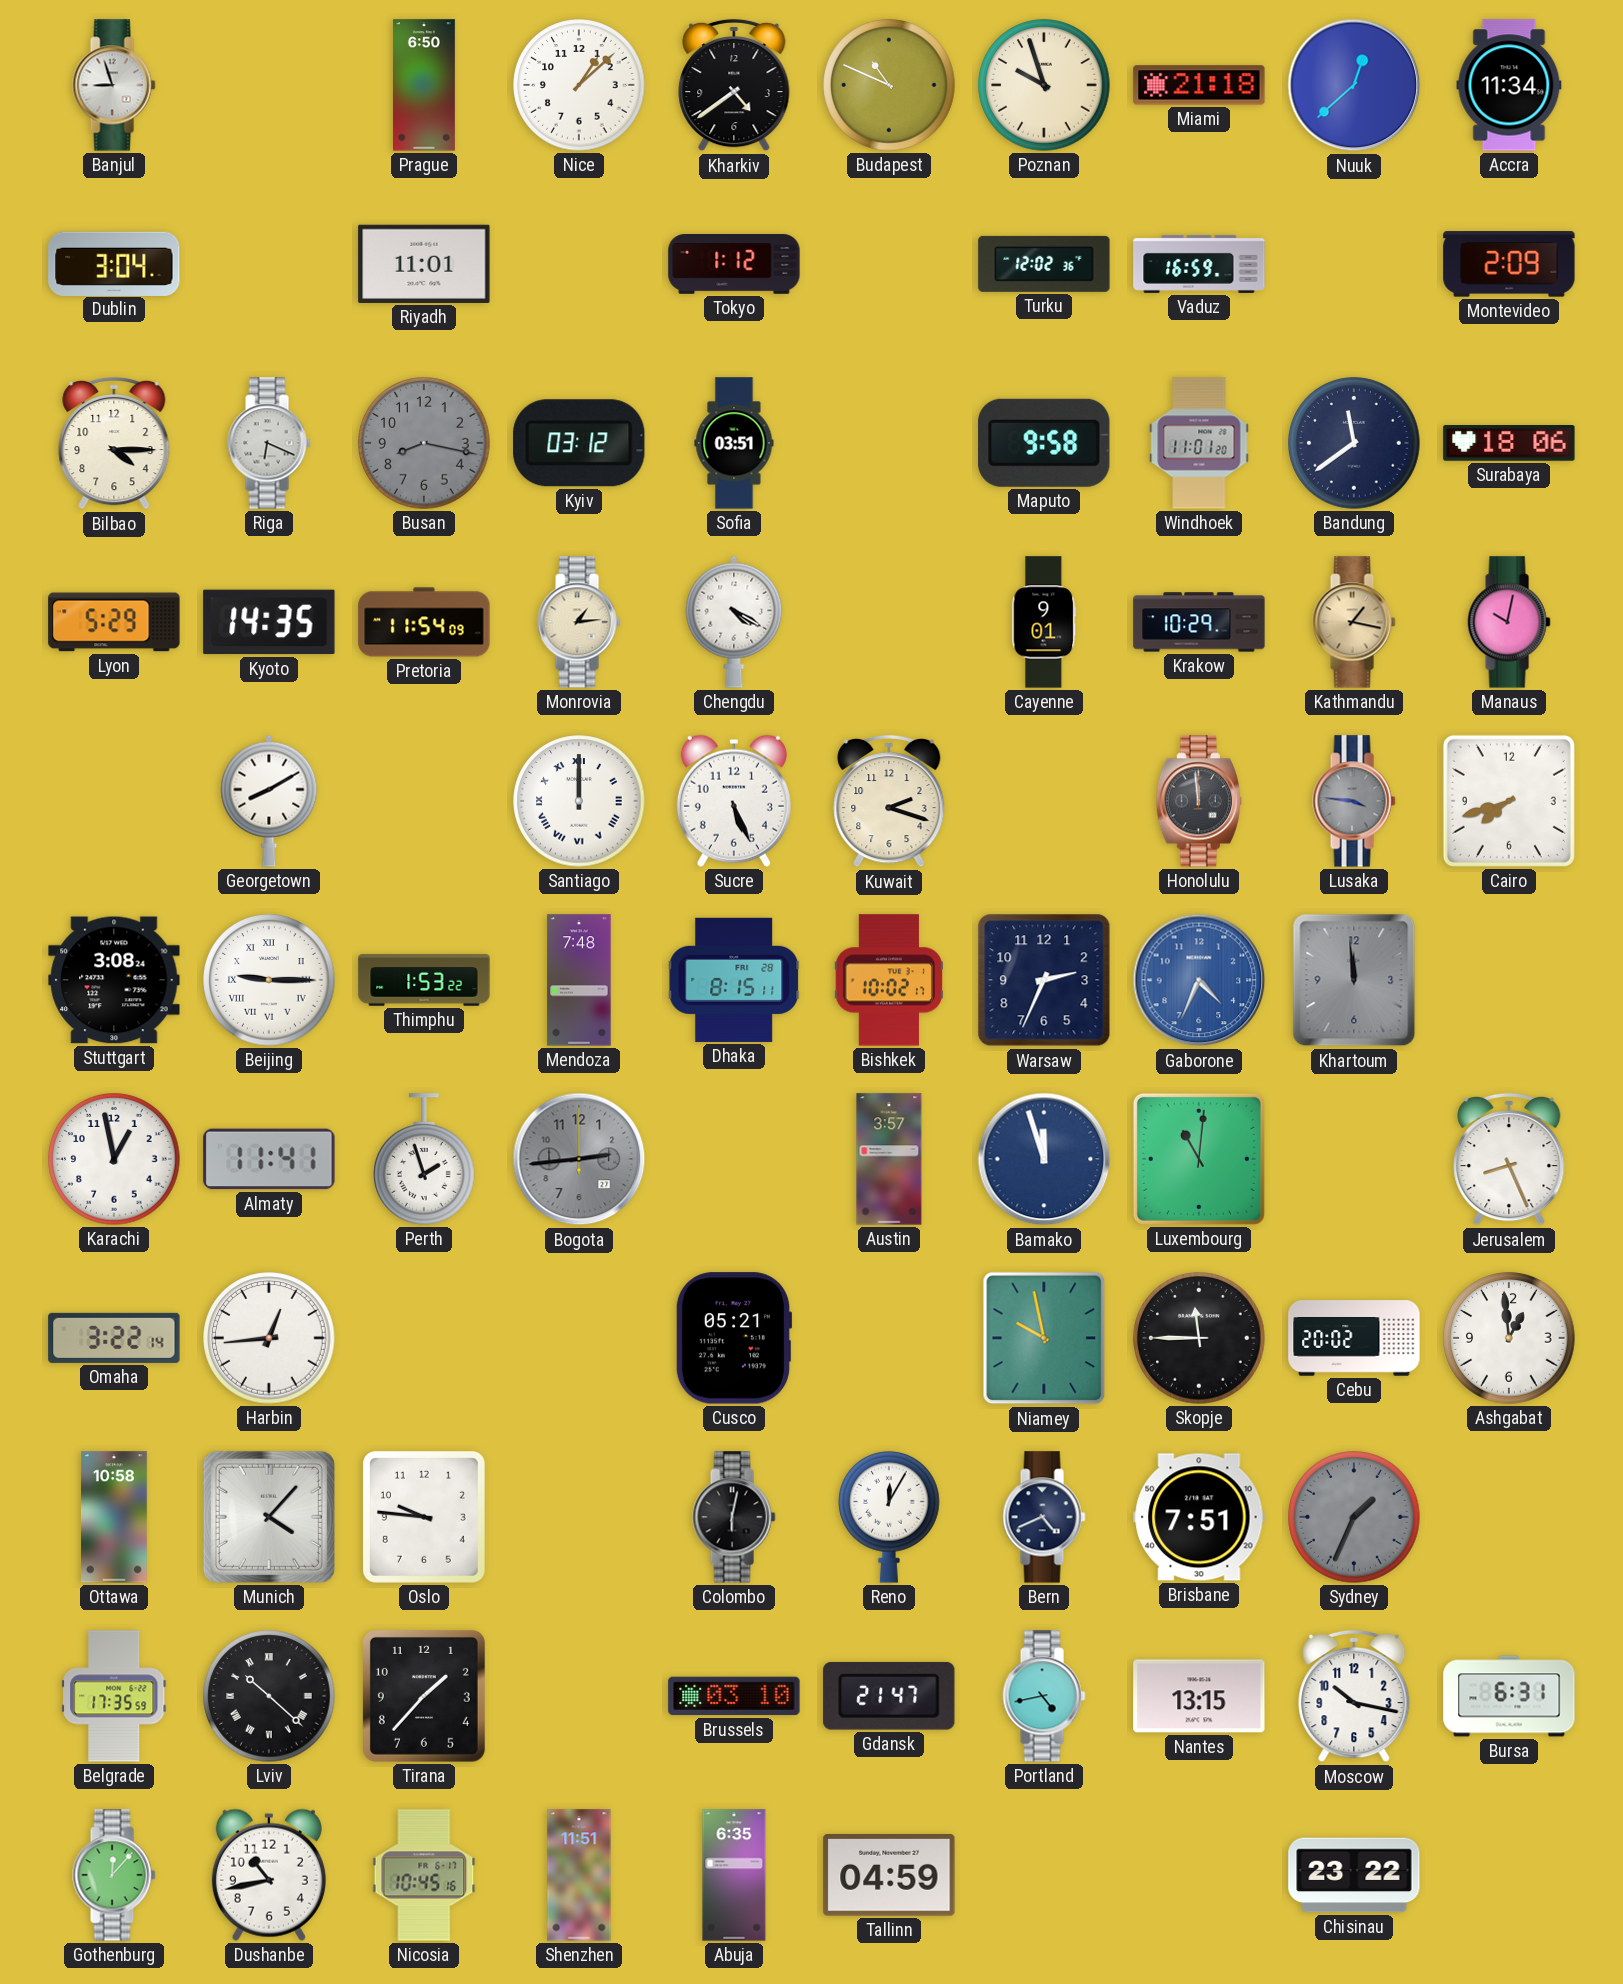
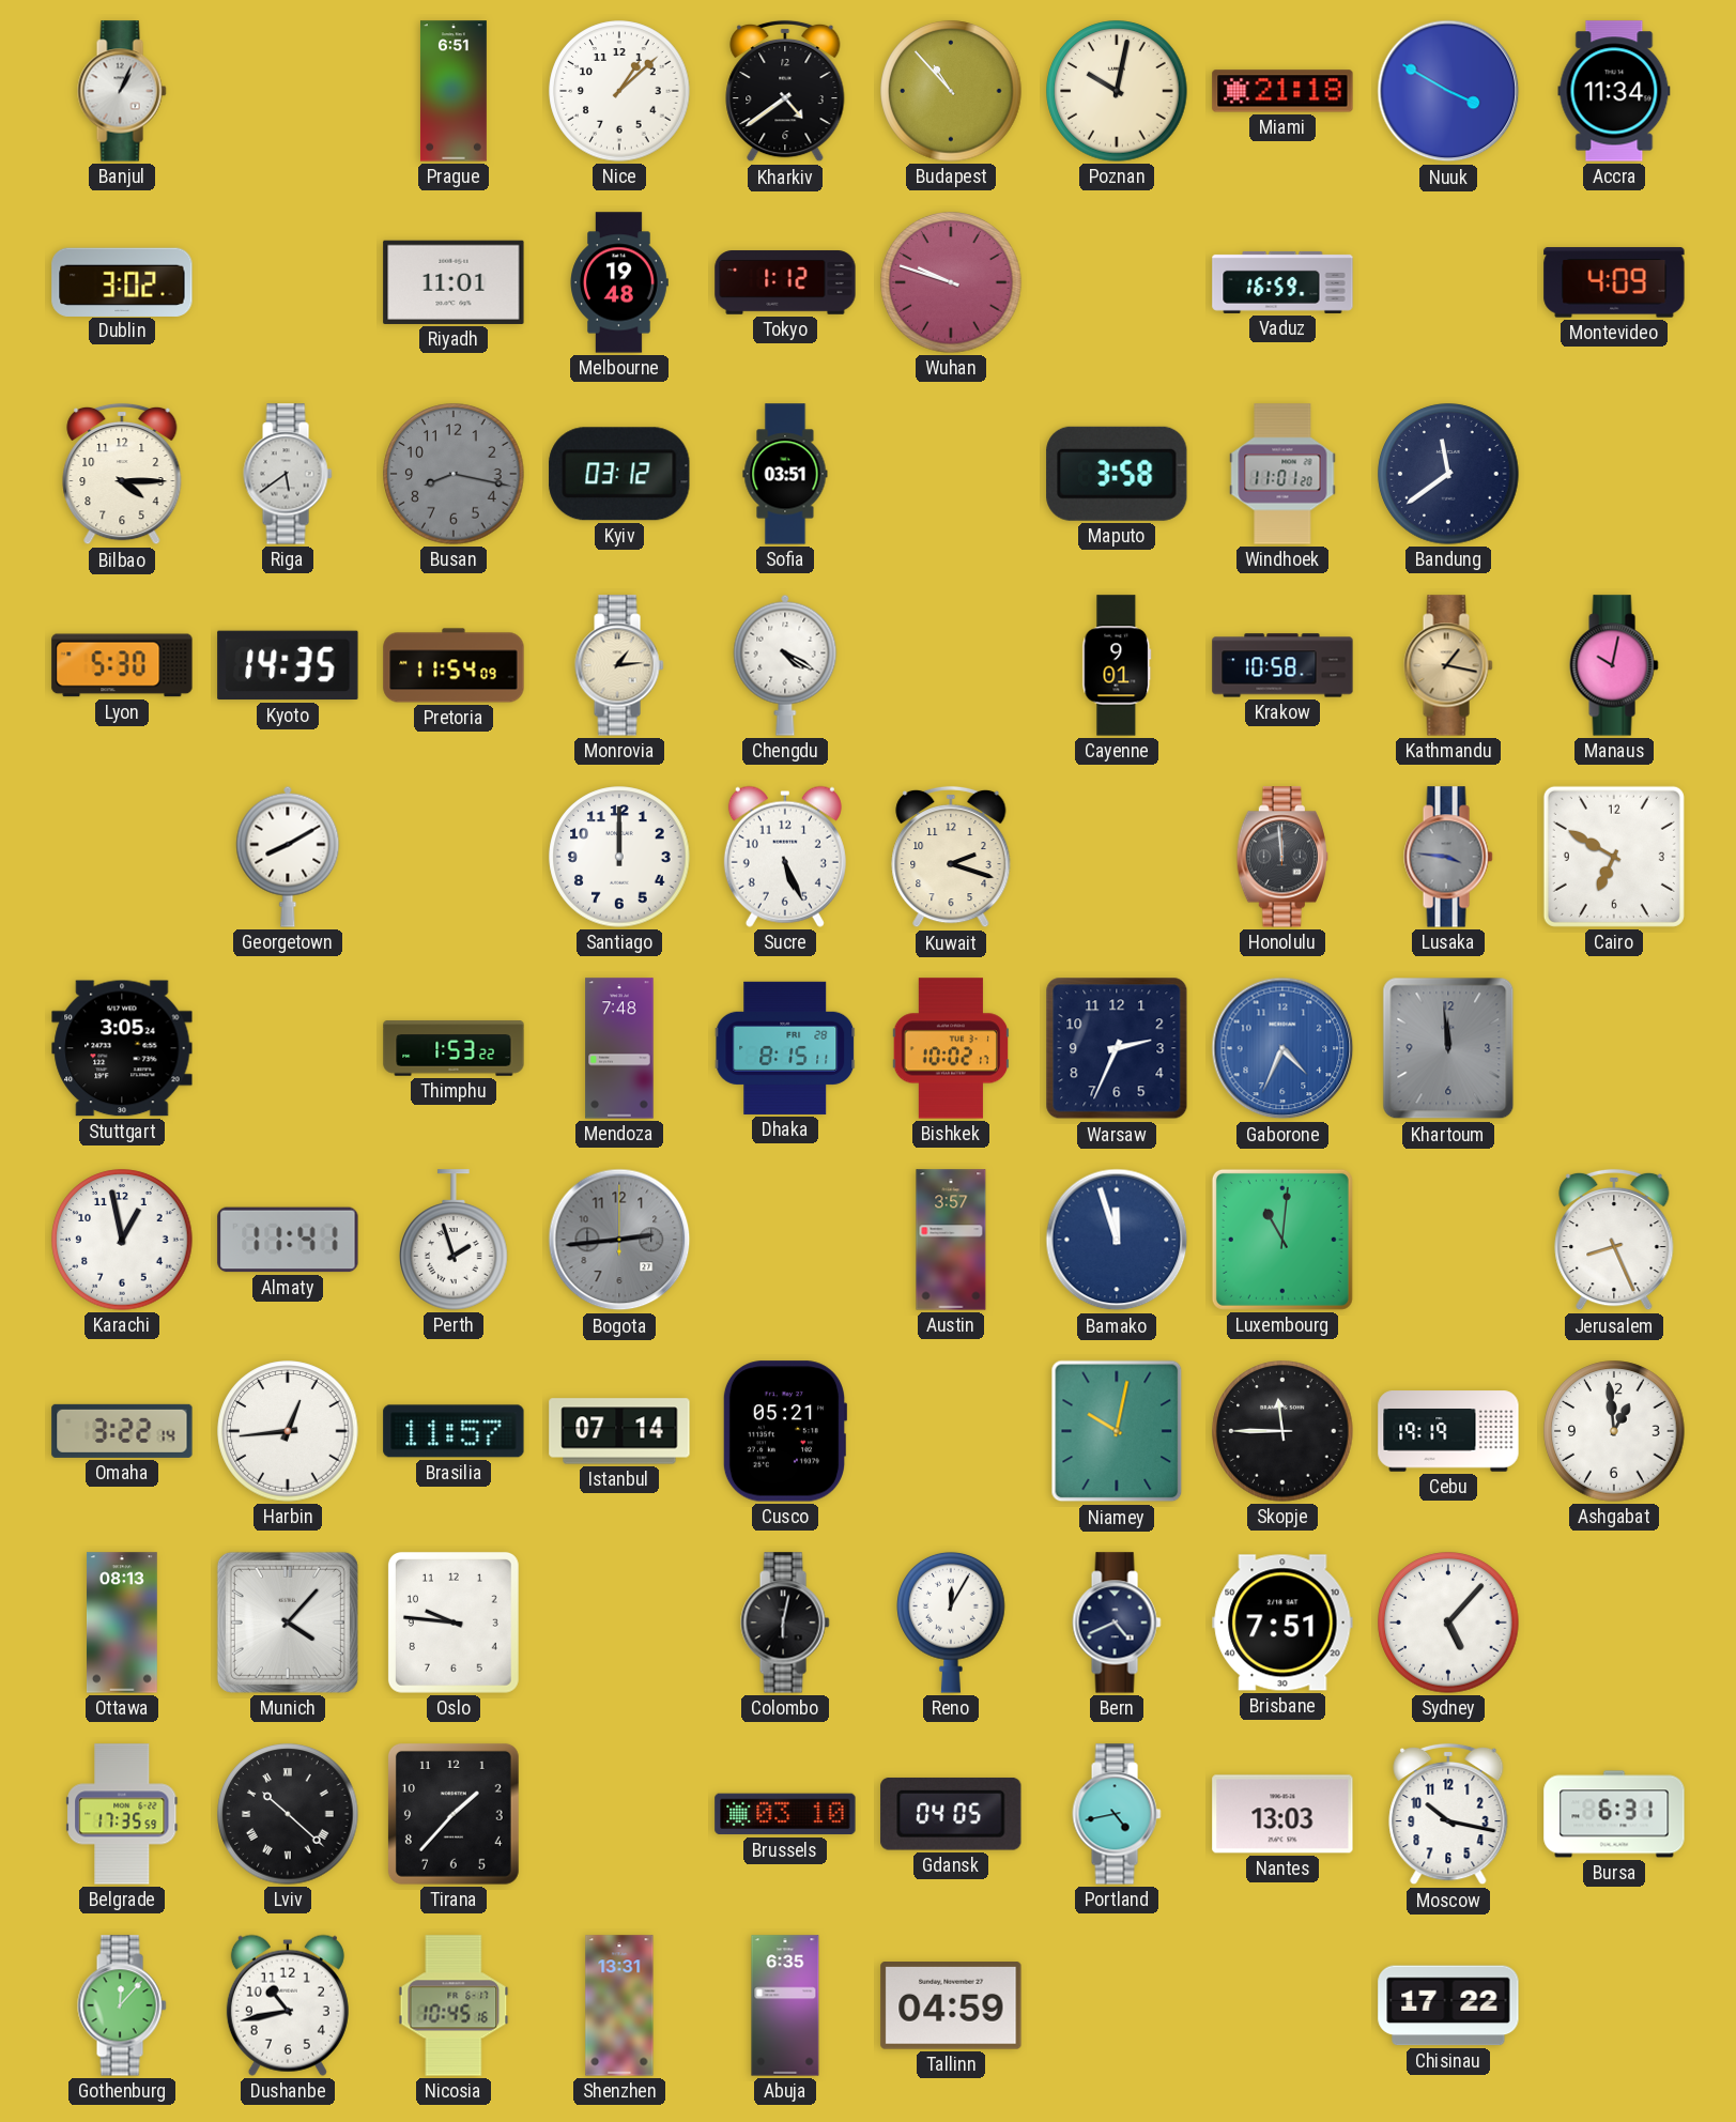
Banjul: 8:57 -> 1:04 (122, 91)
Prague: 6:50 -> 6:51 (454, 91)
Budapest: 10:49 -> 10:53 (951, 91)
Poznan: 9:57 -> 10:02 (1117, 91)
Nuuk: 12:38 -> 3:50 (1448, 91)
Dublin: 3:04 -> 3:02 (122, 281)
Melbourne: none -> 19:48 (619, 282)
Wuhan: none -> 9:48 (951, 282)
Turku: 12:02 -> none (1044, 264)
Montevideo: 2:09 -> 4:09 (1614, 282)
Riga: 6:19 -> 5:39 (288, 474)
Maputo: 9:58 -> 3:58 (1117, 474)
Surabaya: 18:06 -> none (1509, 444)
Lyon: 5:29 -> 5:30 (122, 665)
Krakow: 10:29 -> 10:58 (1282, 665)
Santiago numerals: Roman -> Arabic (619, 857)
Cairo: 7:42 -> 6:50 (1614, 857)
Stuttgart: 3:08 -> 3:05 (122, 1048)
Beijing: 9:15 -> none (269, 980)
Brasilia: none -> 11:57 (454, 1431)
Istanbul: none -> 07:14 (619, 1431)
Niamey: 9:58 -> 10:02 (1117, 1431)
Cebu: 20:02 -> 19:19 (1448, 1431)
Ottawa: 10:58 -> 08:13 (123, 1623)
Sydney: 1:34 -> 5:07 (1448, 1623)
Sydney dial: grey -> white (1448, 1623)
Gdansk: 21:47 -> 04:05 (951, 1814)
Nantes: 13:15 -> 13:03 (1282, 1814)
Shenzhen: 11:51 -> 13:31 (619, 2005)
Chisinau: 23:22 -> 17:22 (1448, 2005)
